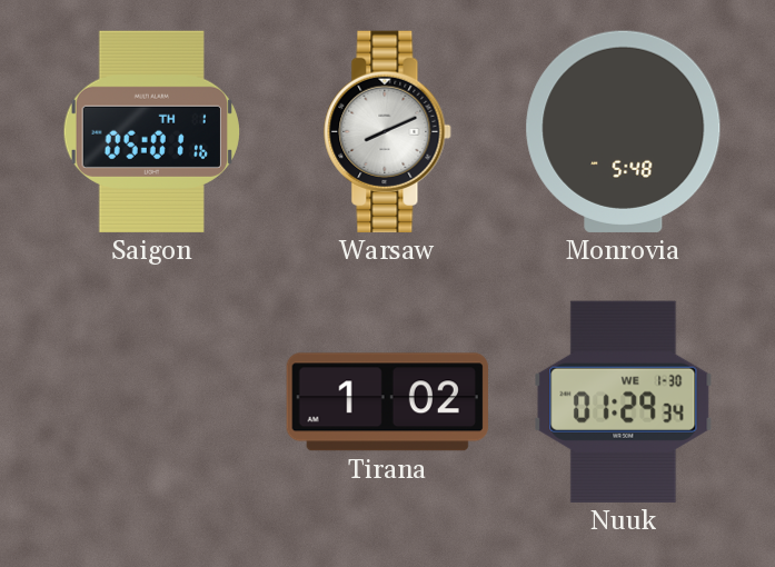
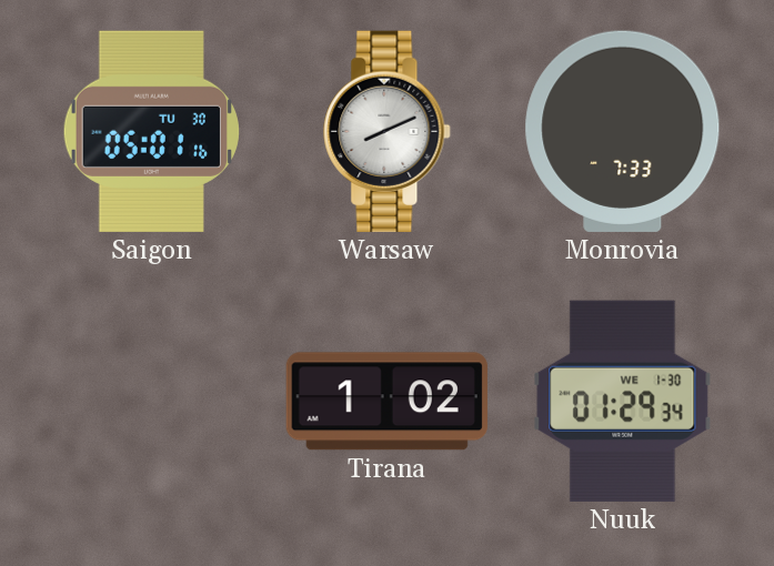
Saigon date: TH 1 -> TU 30 (151, 131)
Monrovia: 5:48 -> 7:33 (623, 131)
